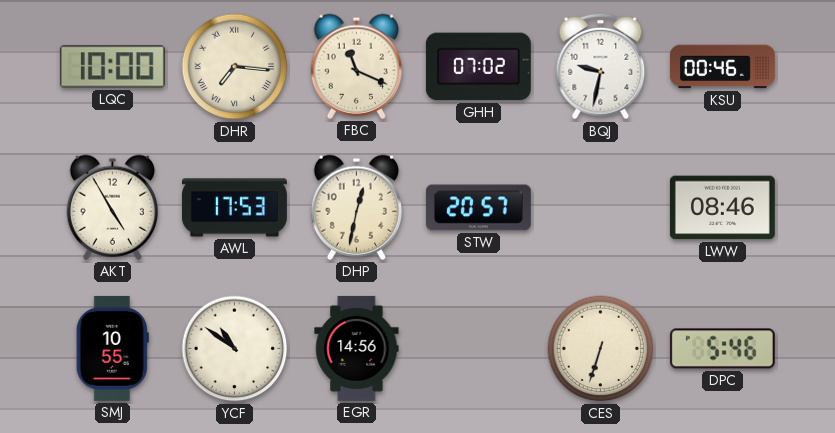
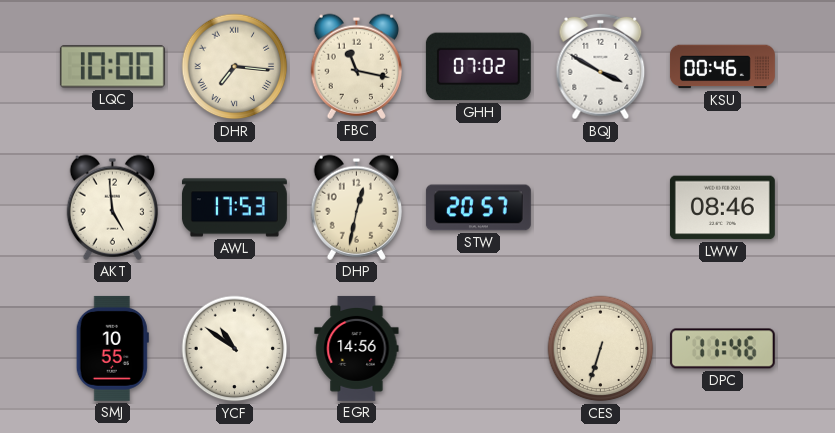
FBC: 11:19 -> 11:17 (356, 66)
BQJ: 9:32 -> 3:50 (601, 67)
AKT: 4:55 -> 4:59 (112, 207)
DPC: 5:46 -> 11:46 (722, 349)
